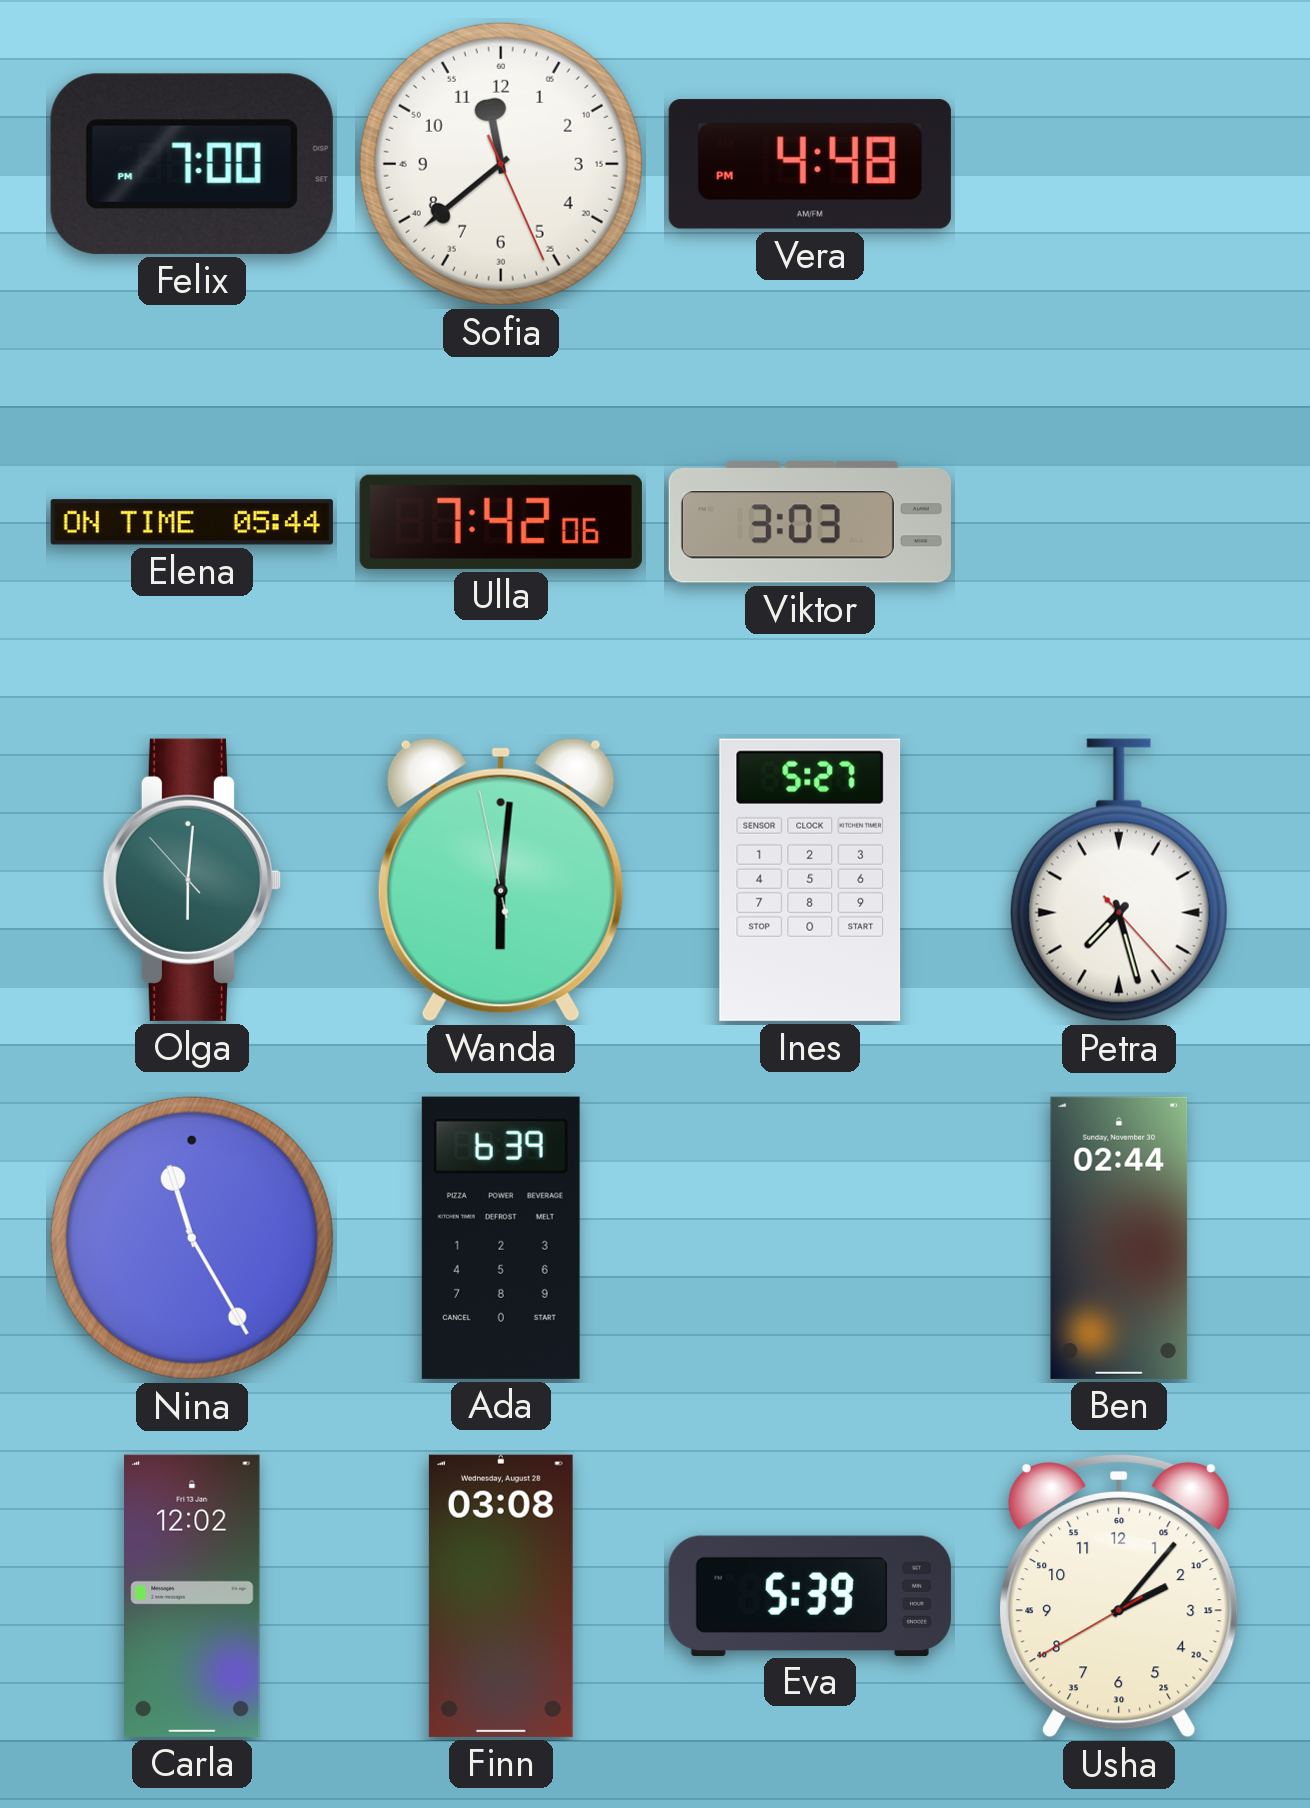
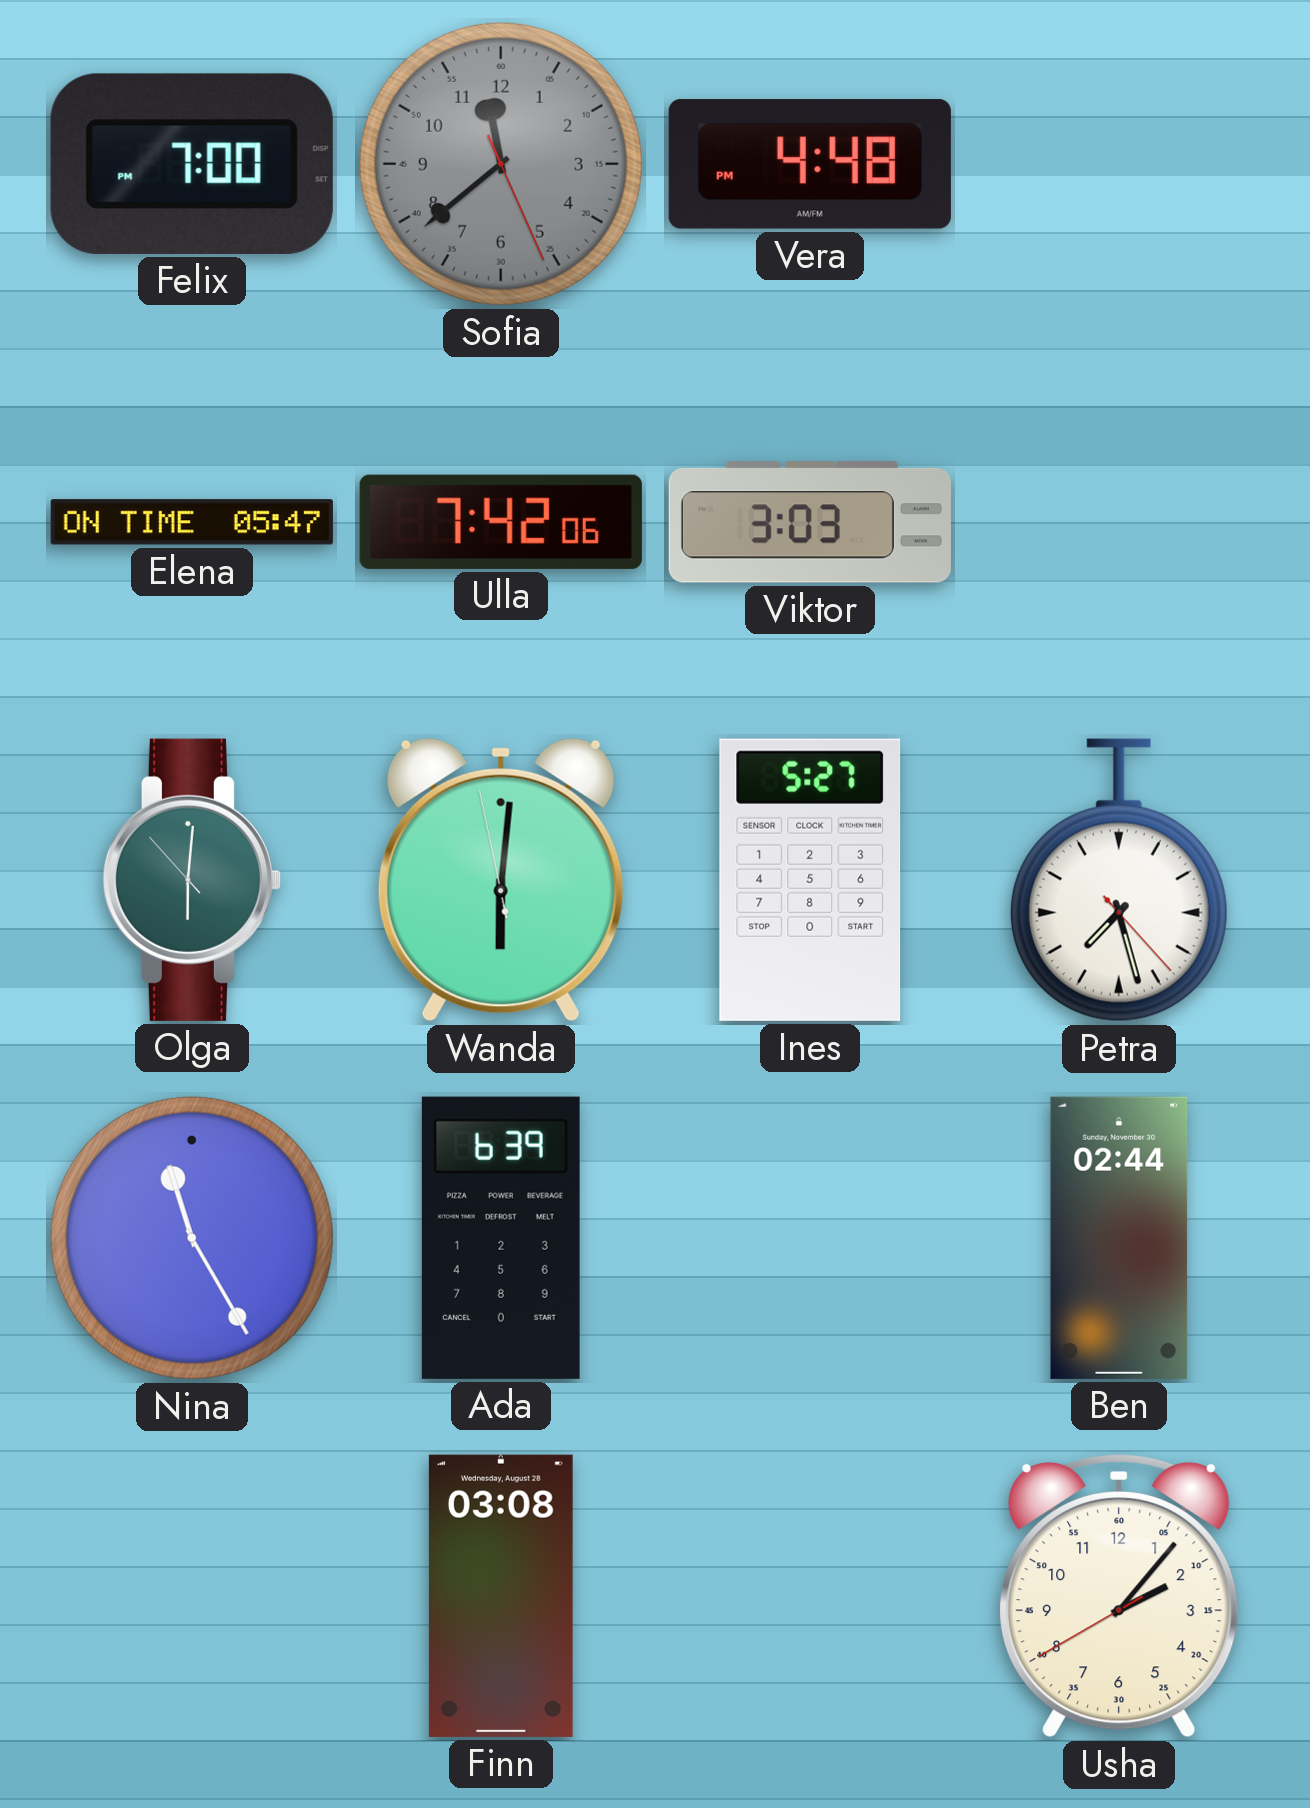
Sofia dial: white -> grey (501, 164)
Elena: 05:44 -> 05:47 (192, 522)
Carla: 12:02 -> none (192, 1596)
Eva: 5:39 -> none (810, 1595)
